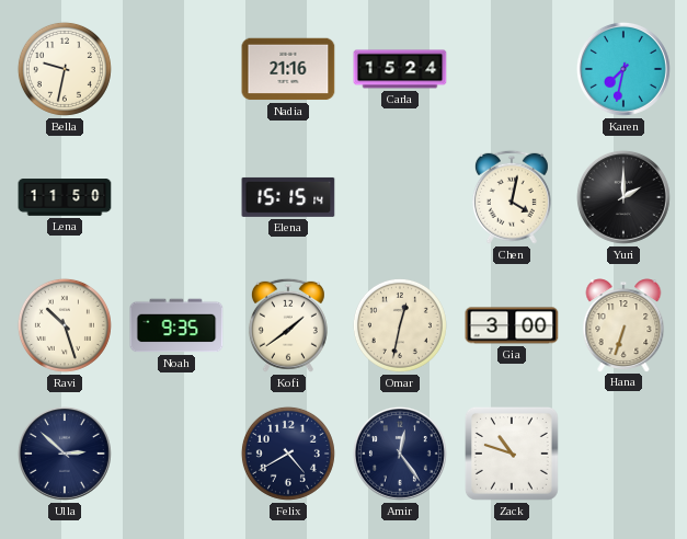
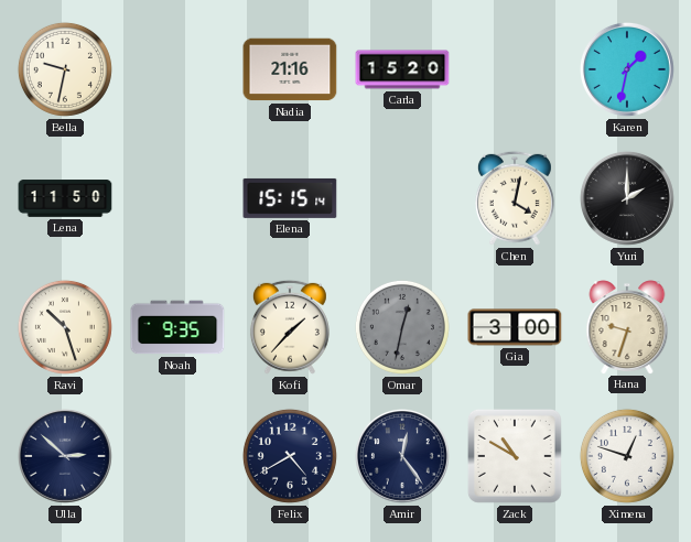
Carla: 15:24 -> 15:20 (402, 69)
Karen: 7:32 -> 1:32 (627, 69)
Kofi: 1:39 -> 1:37 (290, 327)
Omar dial: cream -> grey (402, 327)
Hana: 6:33 -> 9:33 (627, 327)
Zack: 10:48 -> 10:50 (515, 456)
Ximena: none -> 12:48 (627, 456)
